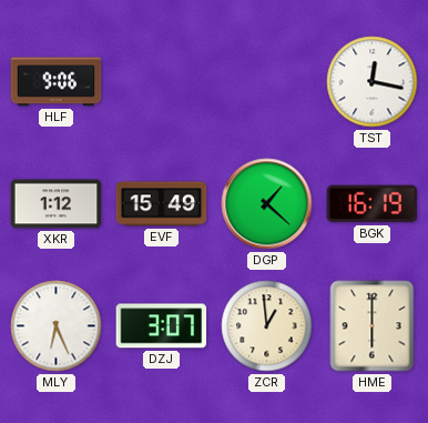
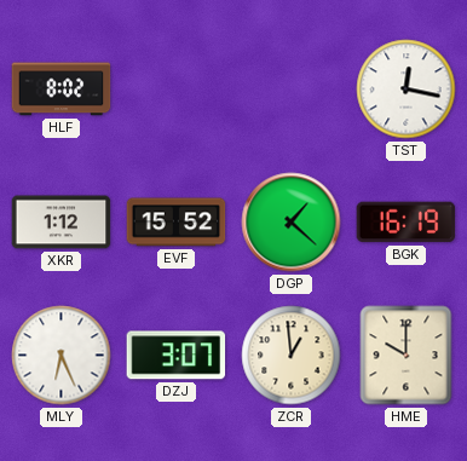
HLF: 9:06 -> 8:02 (62, 90)
EVF: 15:49 -> 15:52 (177, 223)
HME: 6:00 -> 10:00 (407, 356)
